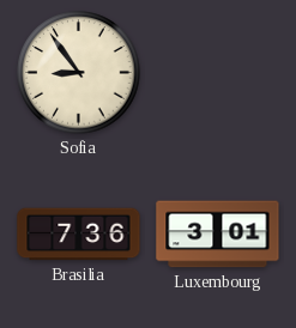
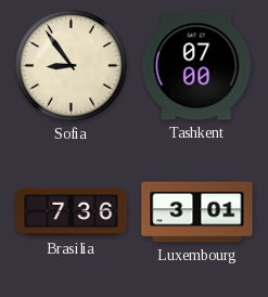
Tashkent: none -> 07:00 (197, 66)
